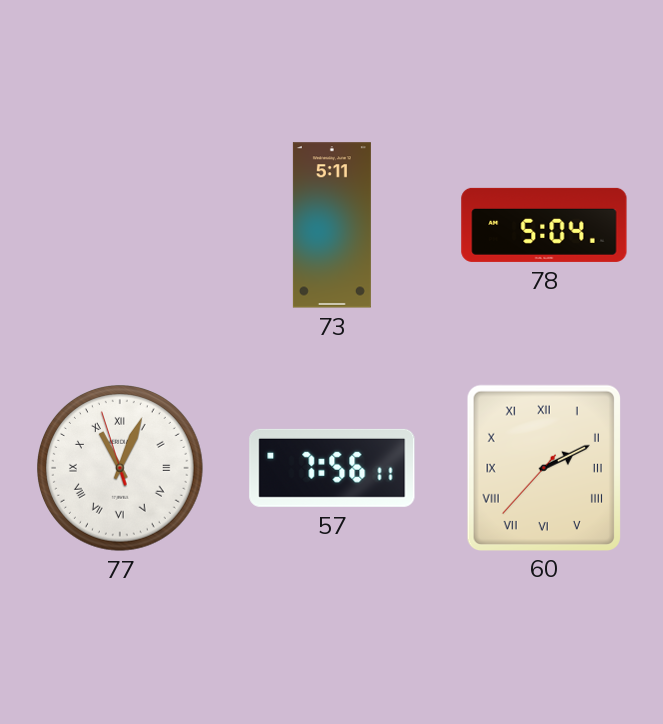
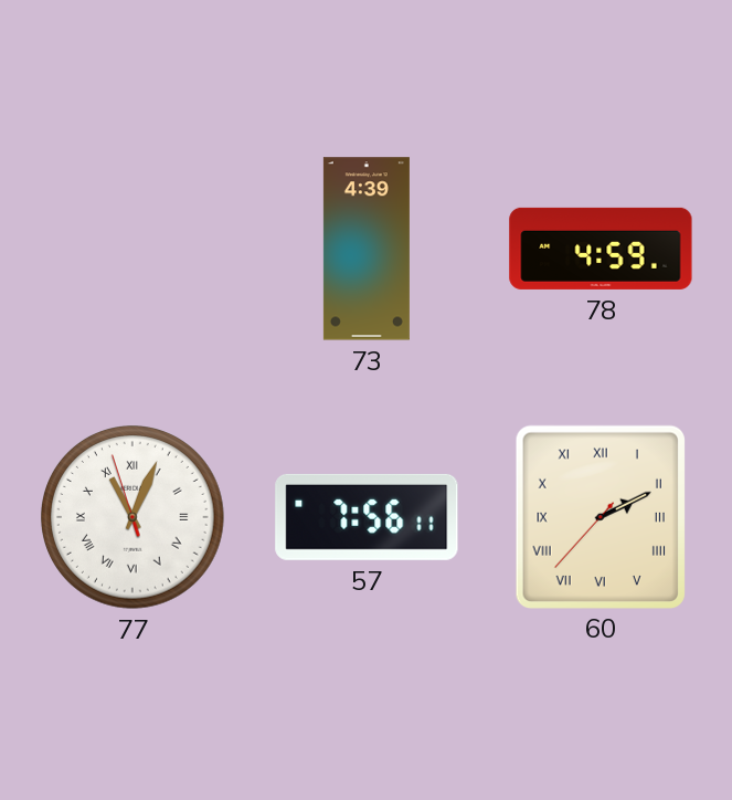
73: 5:11 -> 4:39 (367, 249)
78: 5:04 -> 4:59 (601, 249)
